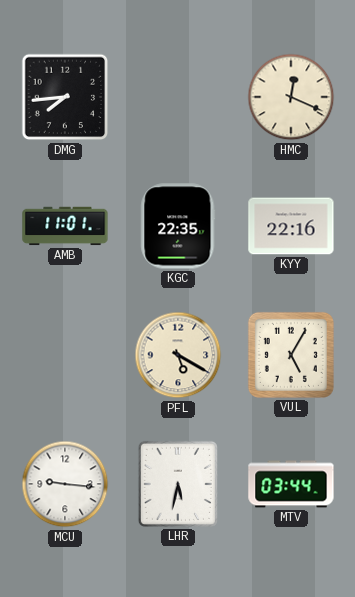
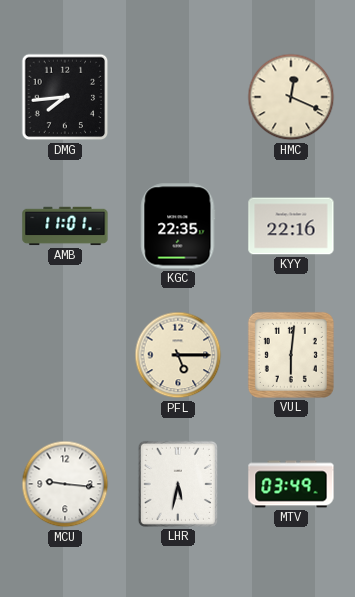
PFL: 5:20 -> 5:15 (178, 355)
VUL: 5:05 -> 6:01 (291, 355)
MTV: 03:44 -> 03:49 (291, 484)
